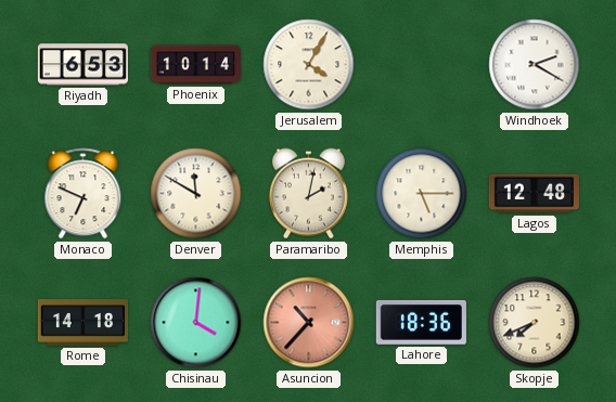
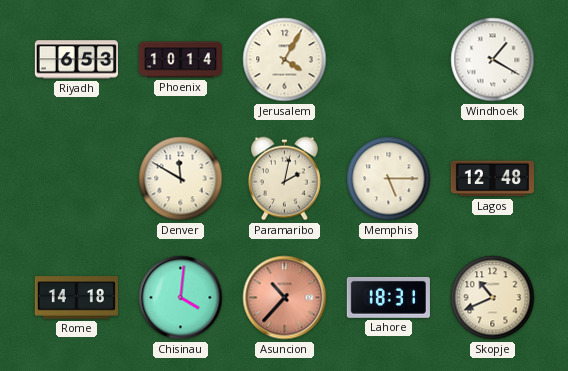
Windhoek: 2:20 -> 1:20 (493, 60)
Monaco: 6:49 -> none (84, 194)
Lahore: 18:36 -> 18:31 (388, 297)
Skopje: 7:41 -> 10:41 (493, 298)
